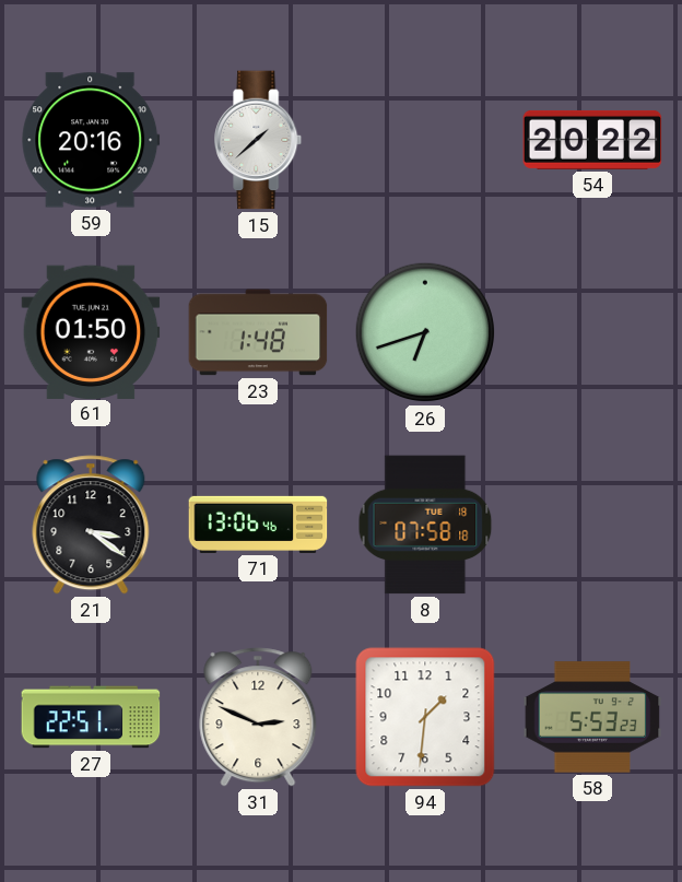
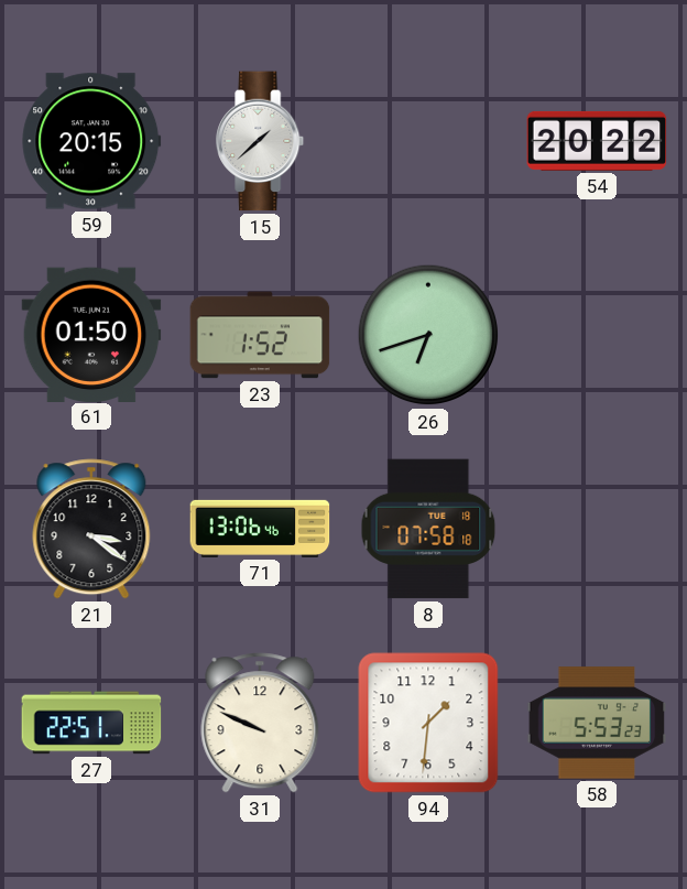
59: 20:16 -> 20:15 (91, 141)
23: 1:48 -> 1:52 (260, 335)
31: 2:49 -> 9:49 (260, 723)
